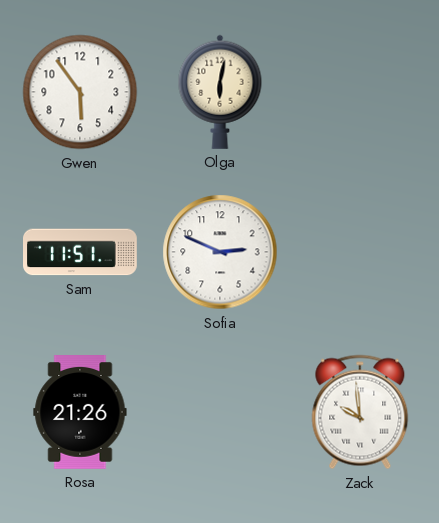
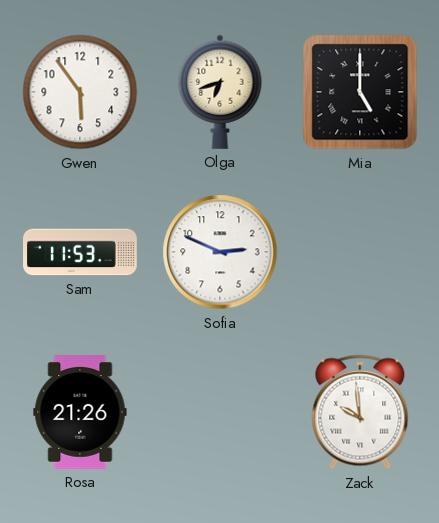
Olga: 6:02 -> 6:42 (220, 92)
Mia: none -> 5:00 (360, 92)
Sam: 11:51 -> 11:53 (81, 252)
